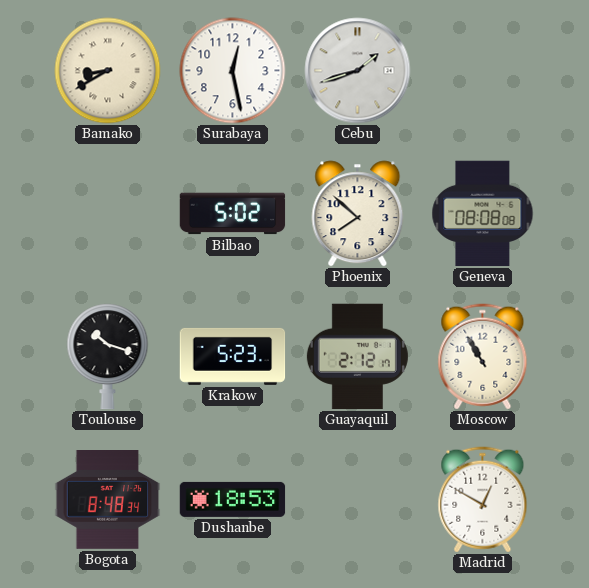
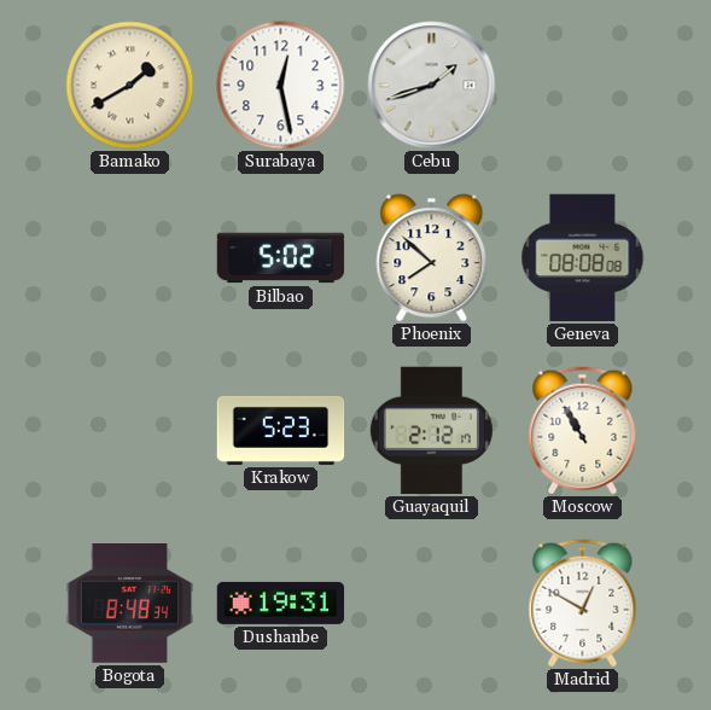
Bamako: 8:40 -> 1:40 (130, 86)
Toulouse: 10:18 -> none (108, 357)
Dushanbe: 18:53 -> 19:31 (281, 603)
